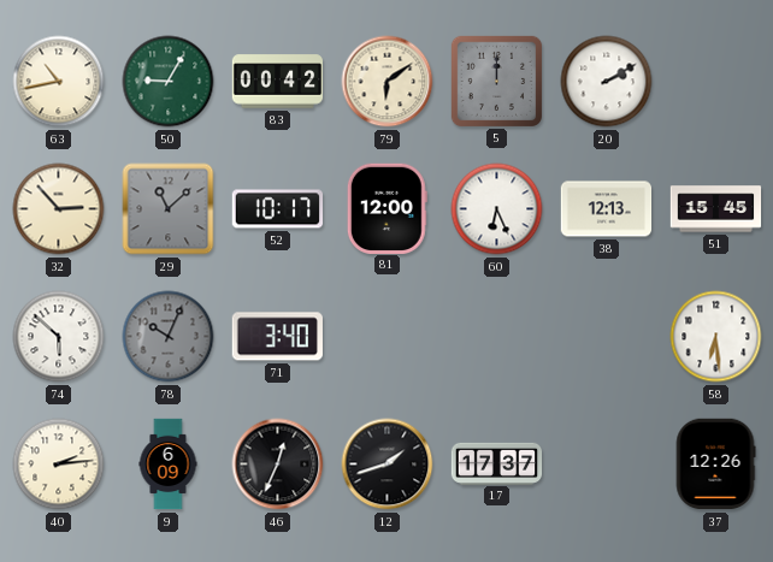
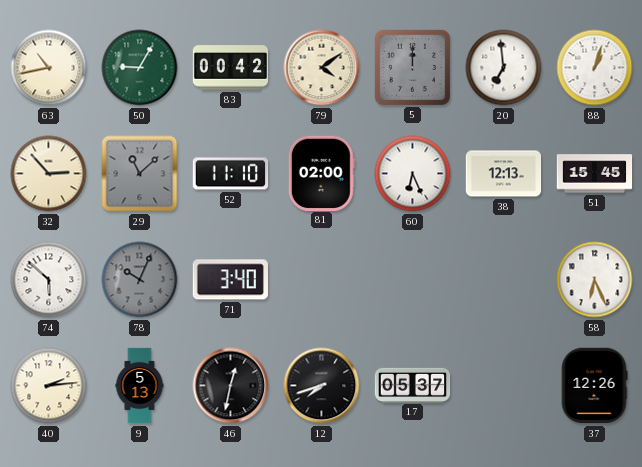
79: 6:09 -> 4:09 (322, 68)
20: 2:10 -> 6:59 (504, 68)
88: none -> 1:03 (595, 68)
52: 10:17 -> 11:10 (231, 174)
81: 12:00 -> 02:00 (321, 173)
58: 6:29 -> 6:26 (595, 280)
9: 6:09 -> 5:13 (140, 386)
46: 12:34 -> 12:32 (231, 386)
12: 1:42 -> 7:42 (322, 386)
17: 17:37 -> 05:37 (413, 385)
